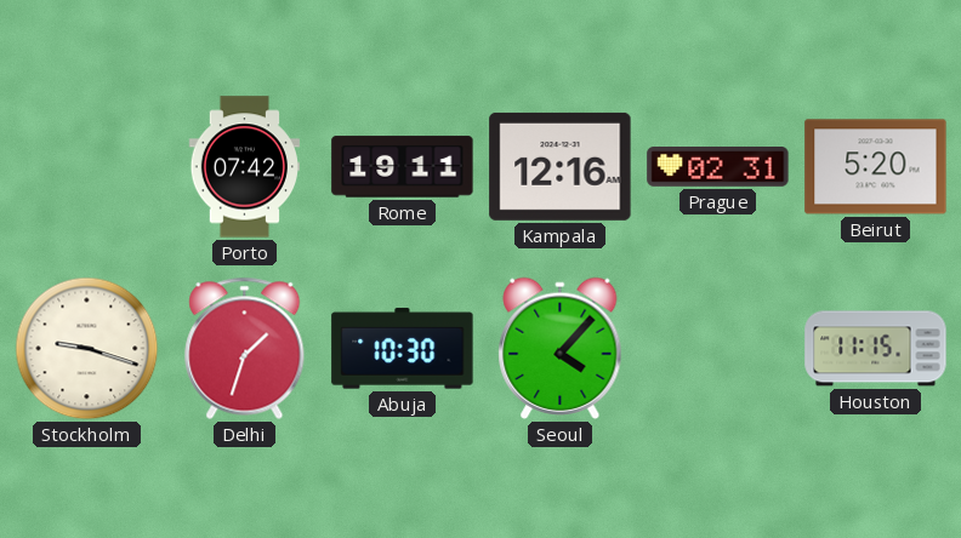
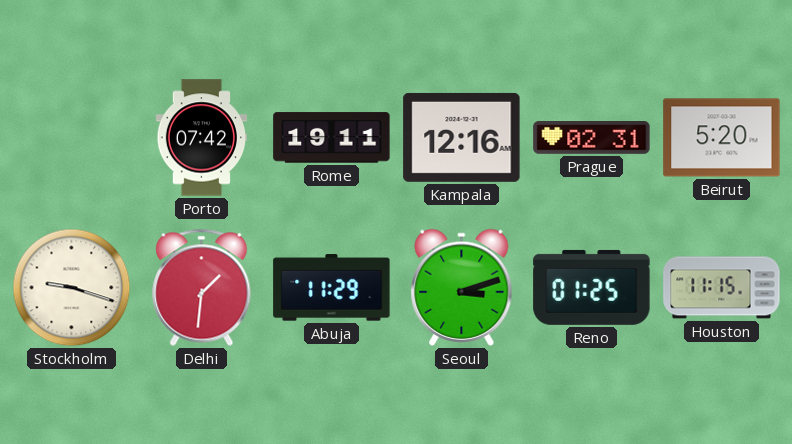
Delhi: 1:33 -> 1:31 (202, 287)
Abuja: 10:30 -> 11:29 (332, 288)
Seoul: 4:07 -> 3:12 (462, 287)
Reno: none -> 01:25 (592, 287)
